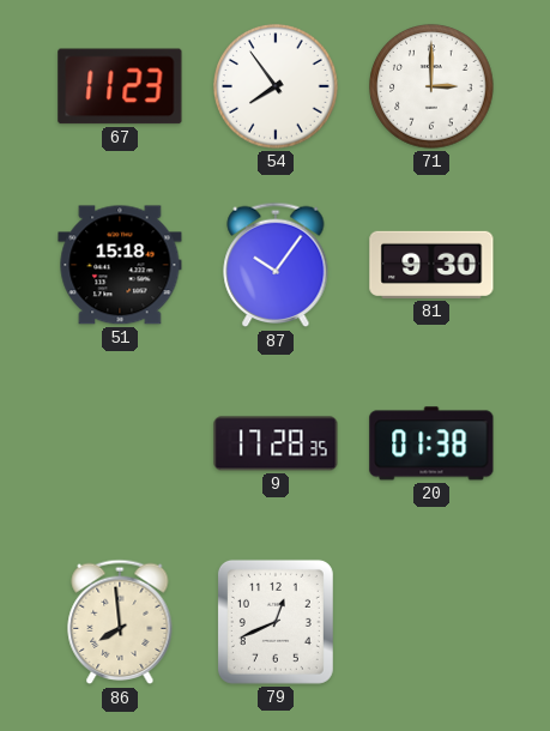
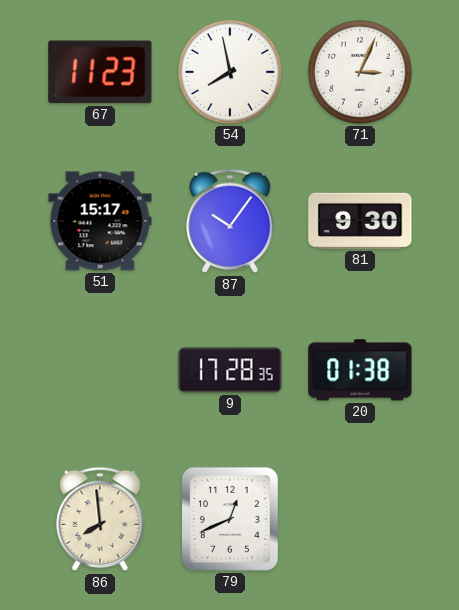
54: 7:54 -> 7:58 (230, 72)
71: 3:00 -> 3:04 (360, 72)
51: 15:18 -> 15:17 (100, 221)
